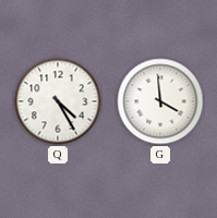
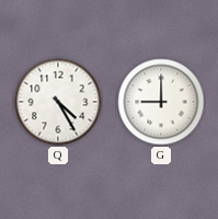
G: 3:59 -> 9:00 (161, 102)
